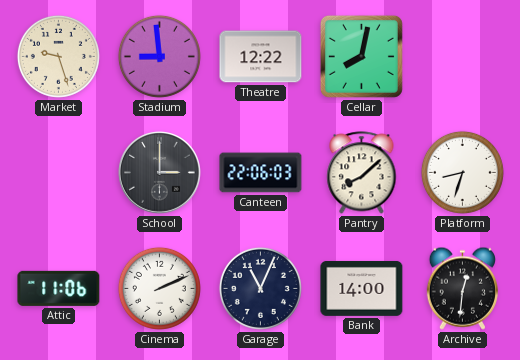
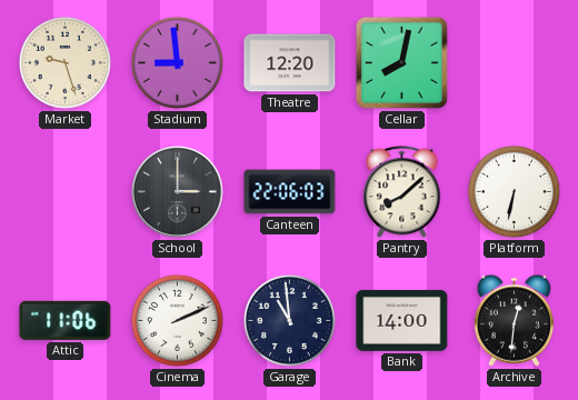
Theatre: 12:22 -> 12:20 (290, 63)
Platform: 8:33 -> 6:32 (514, 191)
Garage: 11:04 -> 10:59 (289, 320)
